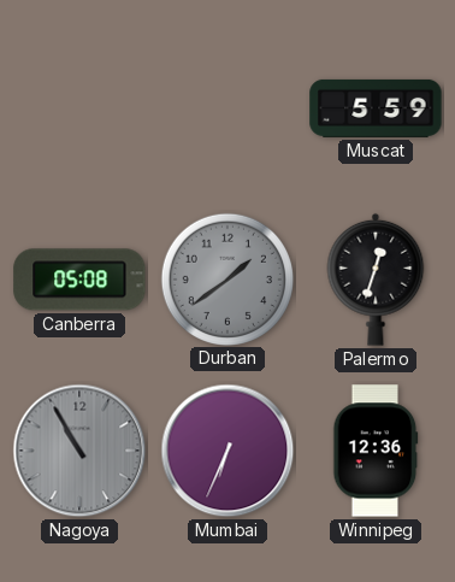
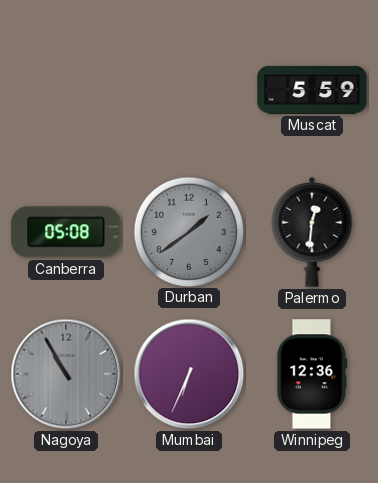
Palermo: 12:33 -> 12:31 (312, 232)
